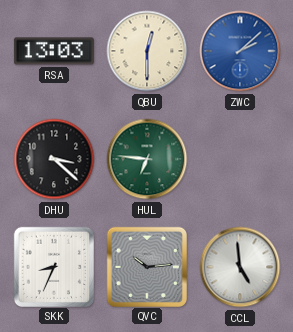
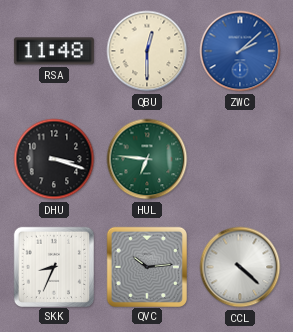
RSA: 13:03 -> 11:48 (54, 51)
DHU: 3:22 -> 3:18 (54, 159)
CCL: 4:59 -> 4:22 (240, 267)
